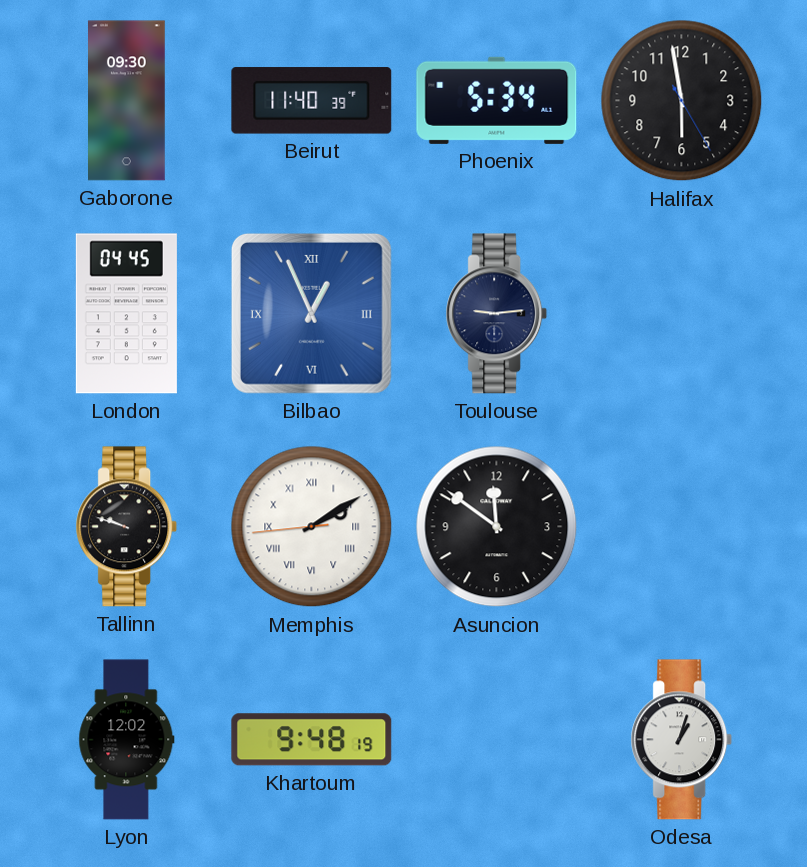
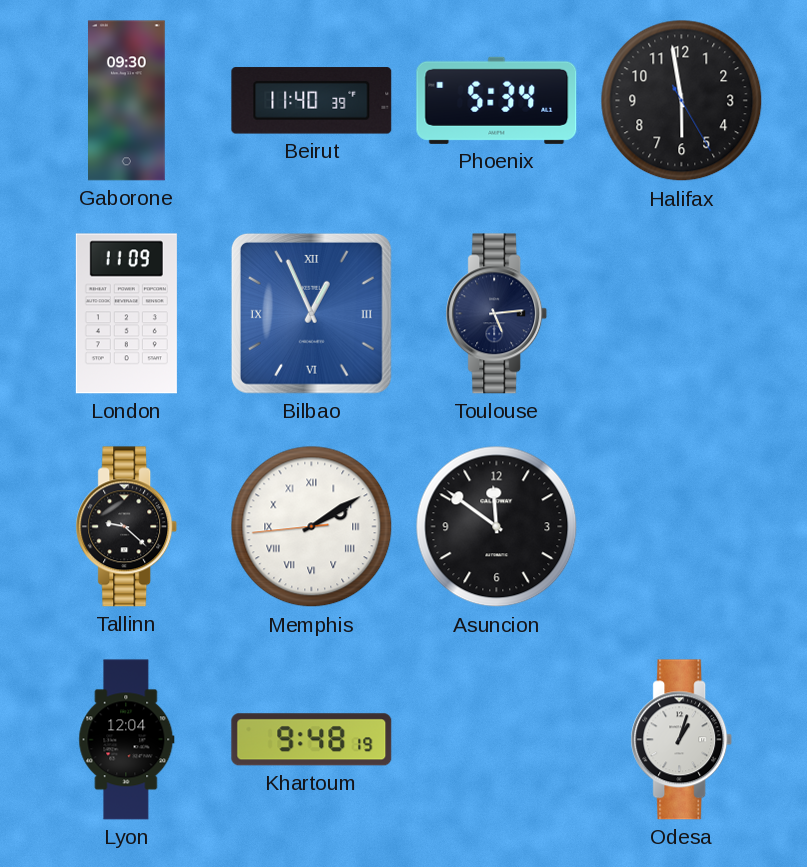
London: 04:45 -> 11:09 (126, 314)
Toulouse: 9:14 -> 5:14 (497, 314)
Tallinn: 9:48 -> 9:22 (127, 527)
Lyon: 12:02 -> 12:04 (127, 740)
